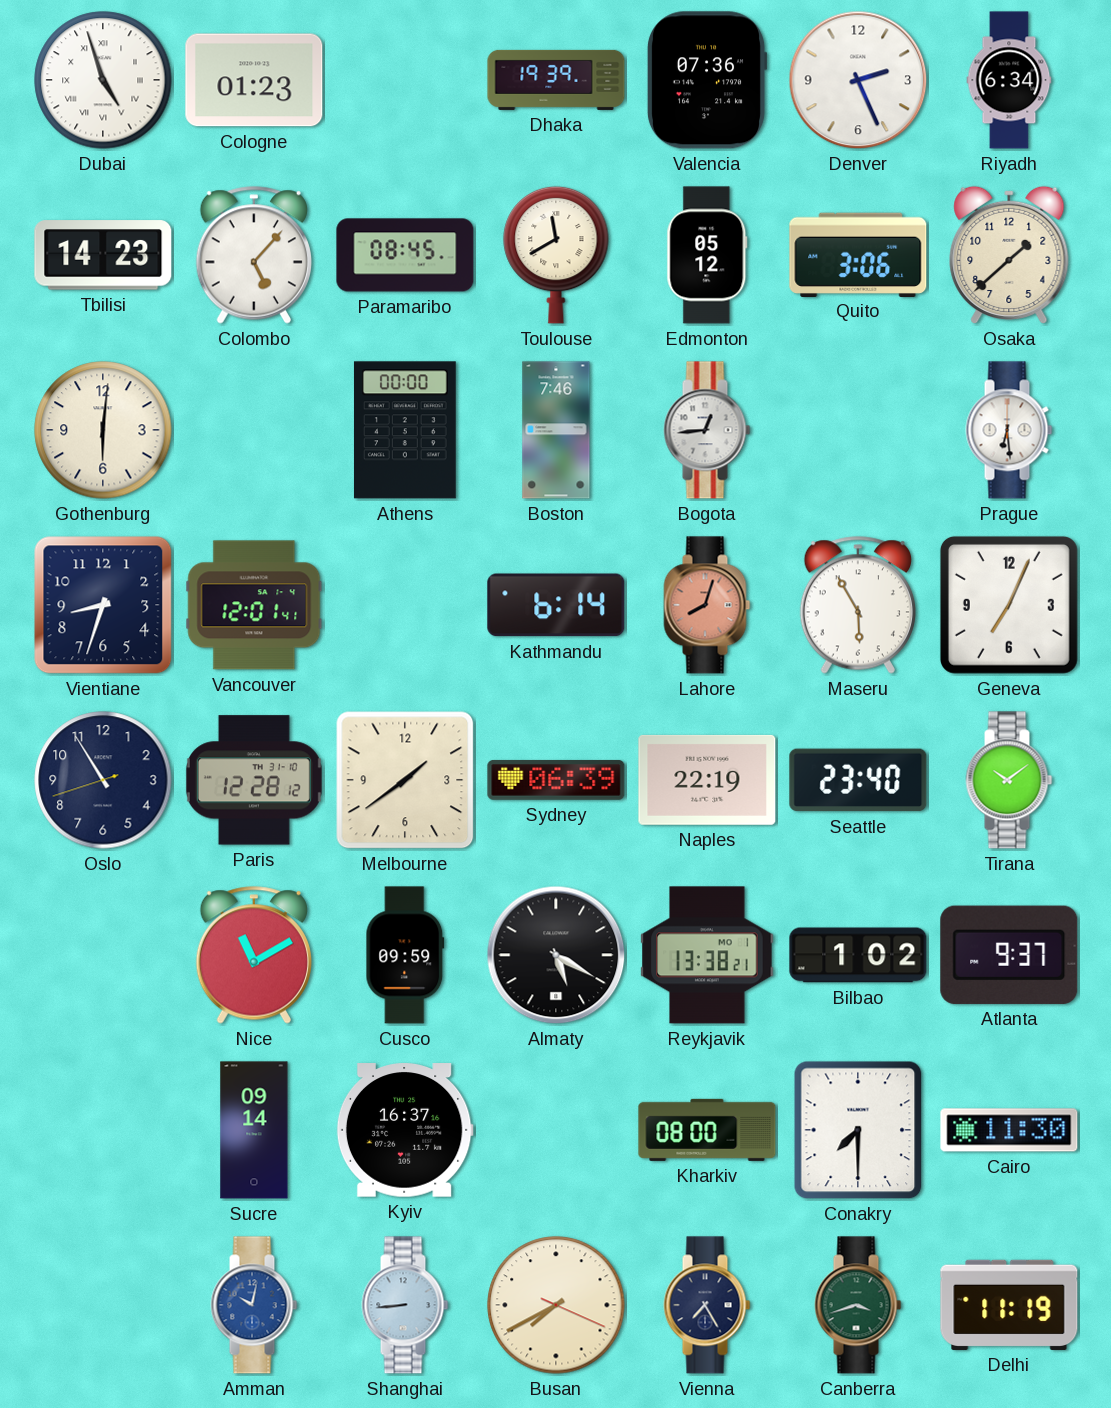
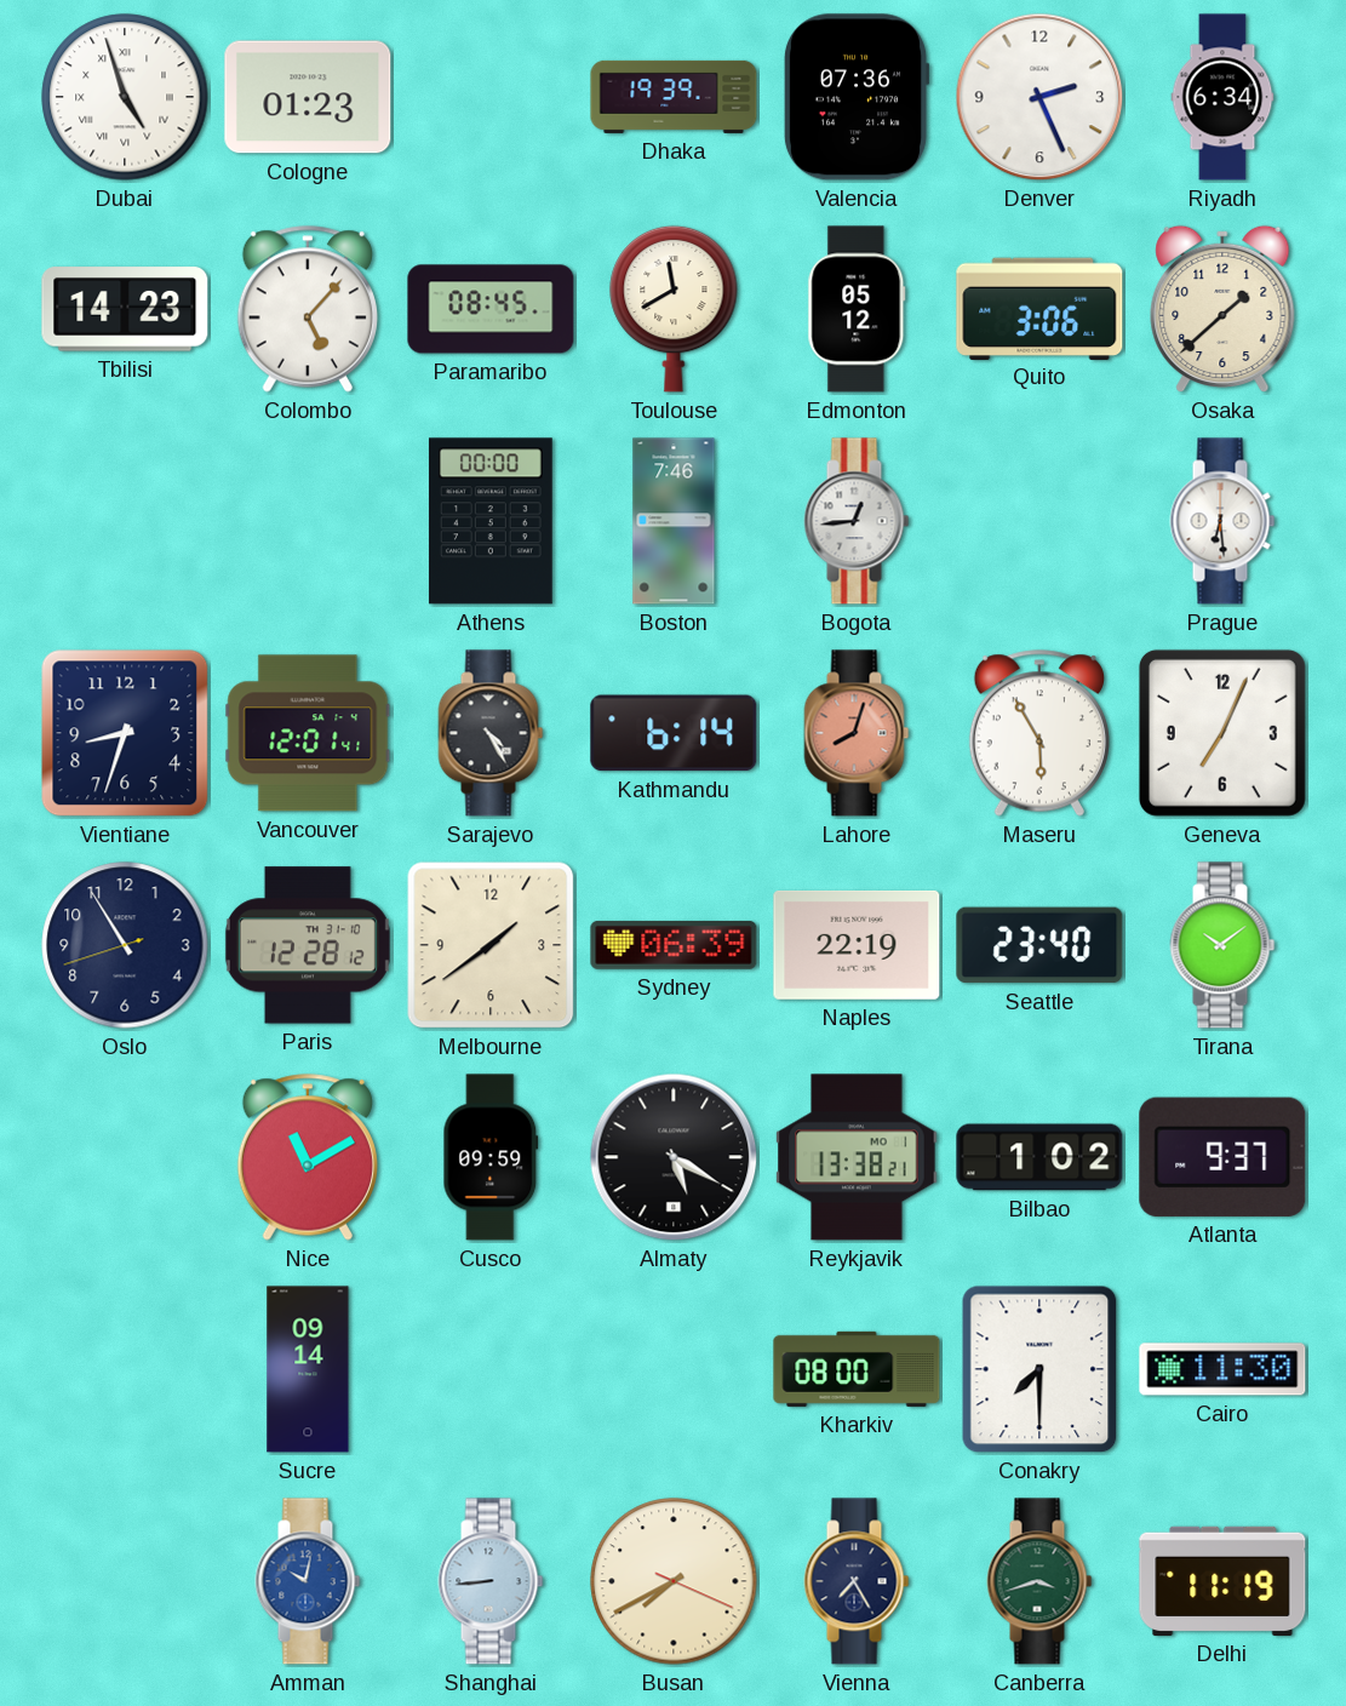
Gothenburg: 6:01 -> none (103, 430)
Sarajevo: none -> 4:25 (491, 733)
Kyiv: 16:37 -> none (405, 1130)
